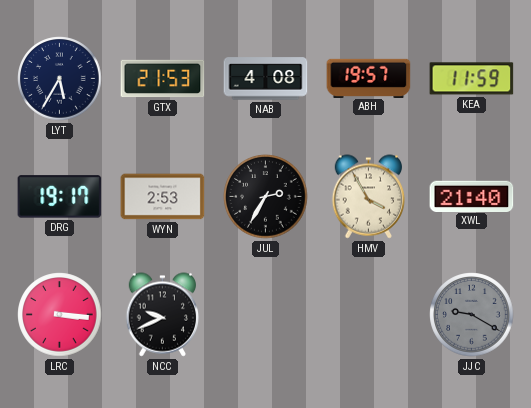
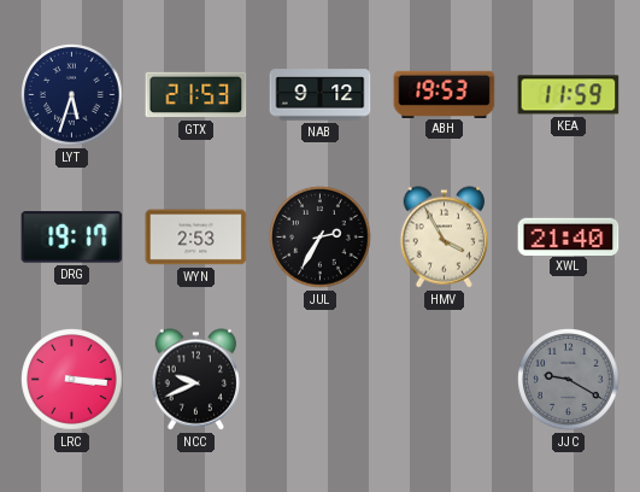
LYT: 5:35 -> 5:33 (72, 95)
NAB: 4:08 -> 9:12 (321, 95)
ABH: 19:57 -> 19:53 (445, 94)
